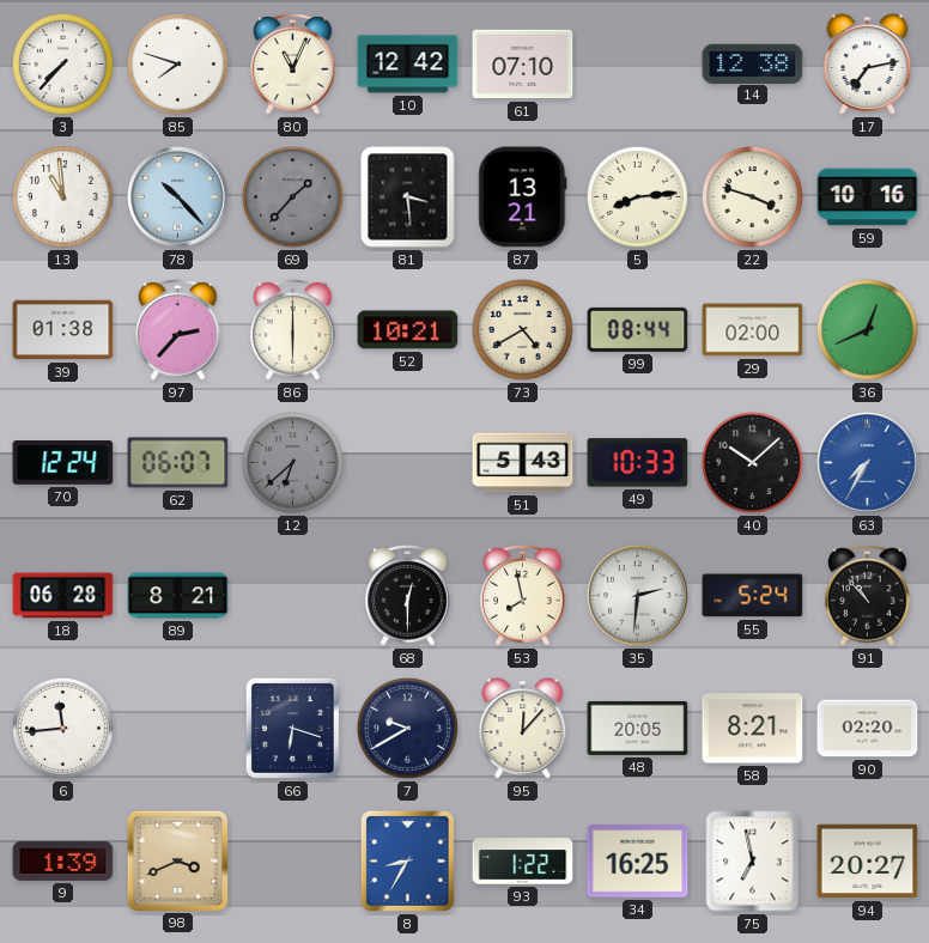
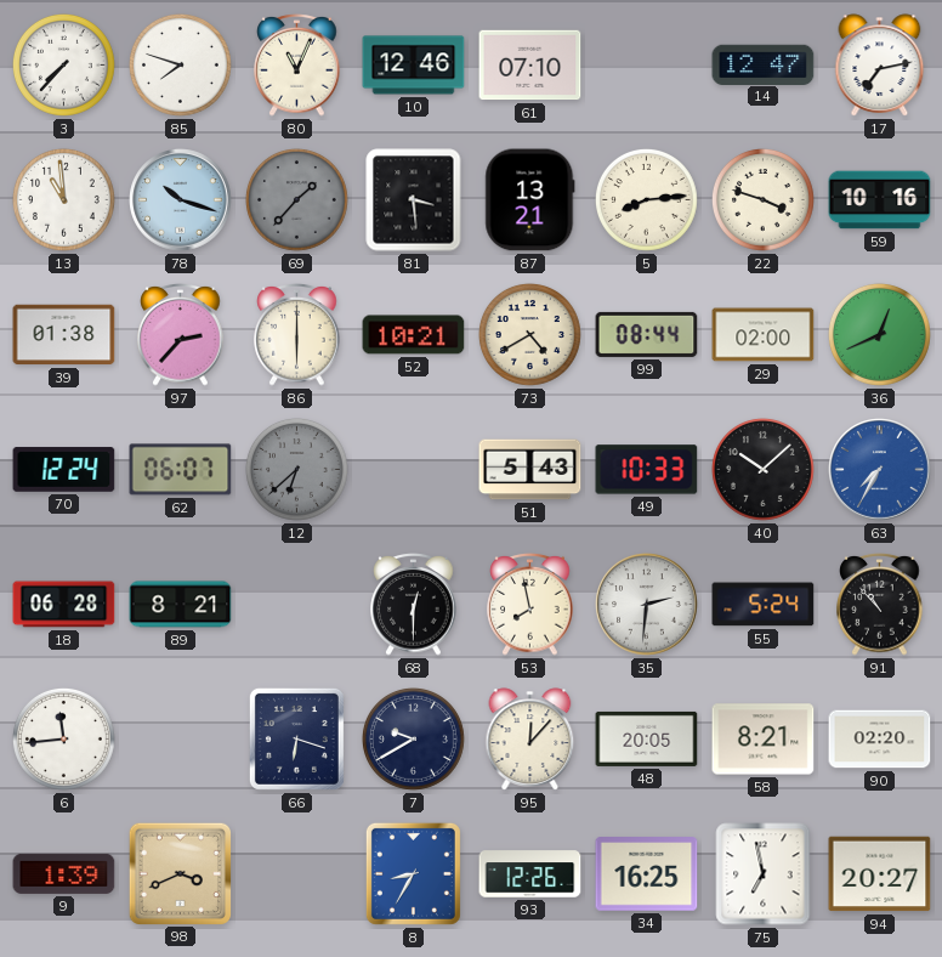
10: 12:42 -> 12:46 (414, 66)
14: 12:38 -> 12:47 (764, 64)
78: 10:23 -> 10:18 (181, 200)
93: 1:22 -> 12:26 (530, 874)
